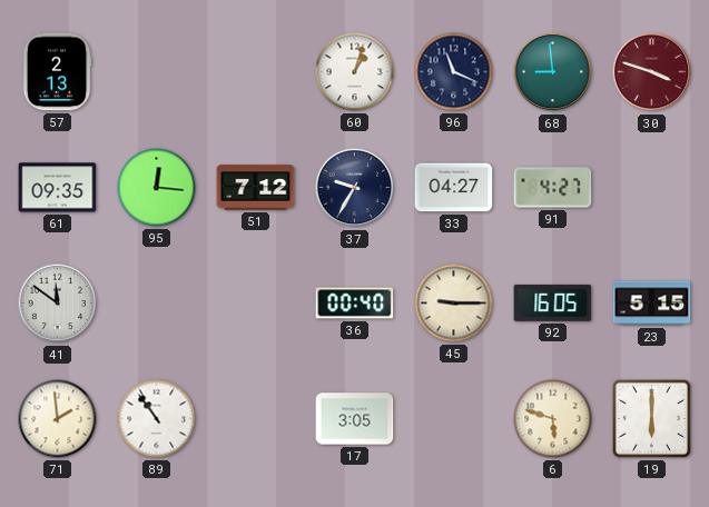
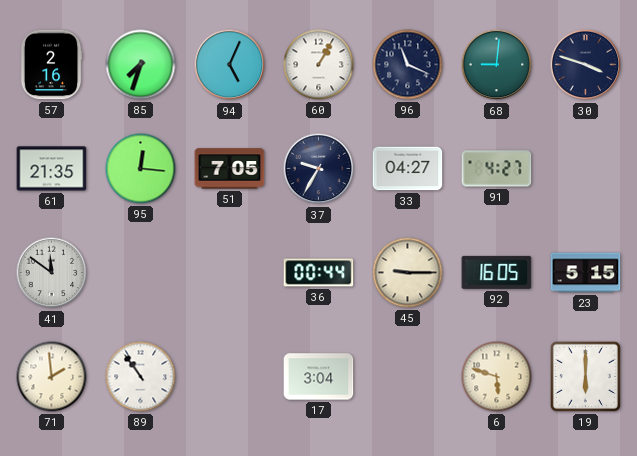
57: 2:13 -> 2:16 (51, 65)
85: none -> 7:33 (141, 65)
94: none -> 5:04 (230, 65)
60: 1:03 -> 1:05 (319, 65)
68: 8:59 -> 9:01 (497, 65)
30 dial: burgundy -> navy (586, 65)
61: 09:35 -> 21:35 (52, 169)
51: 7:12 -> 7:05 (230, 169)
36: 00:40 -> 00:44 (319, 273)
17: 3:05 -> 3:04 (319, 377)
